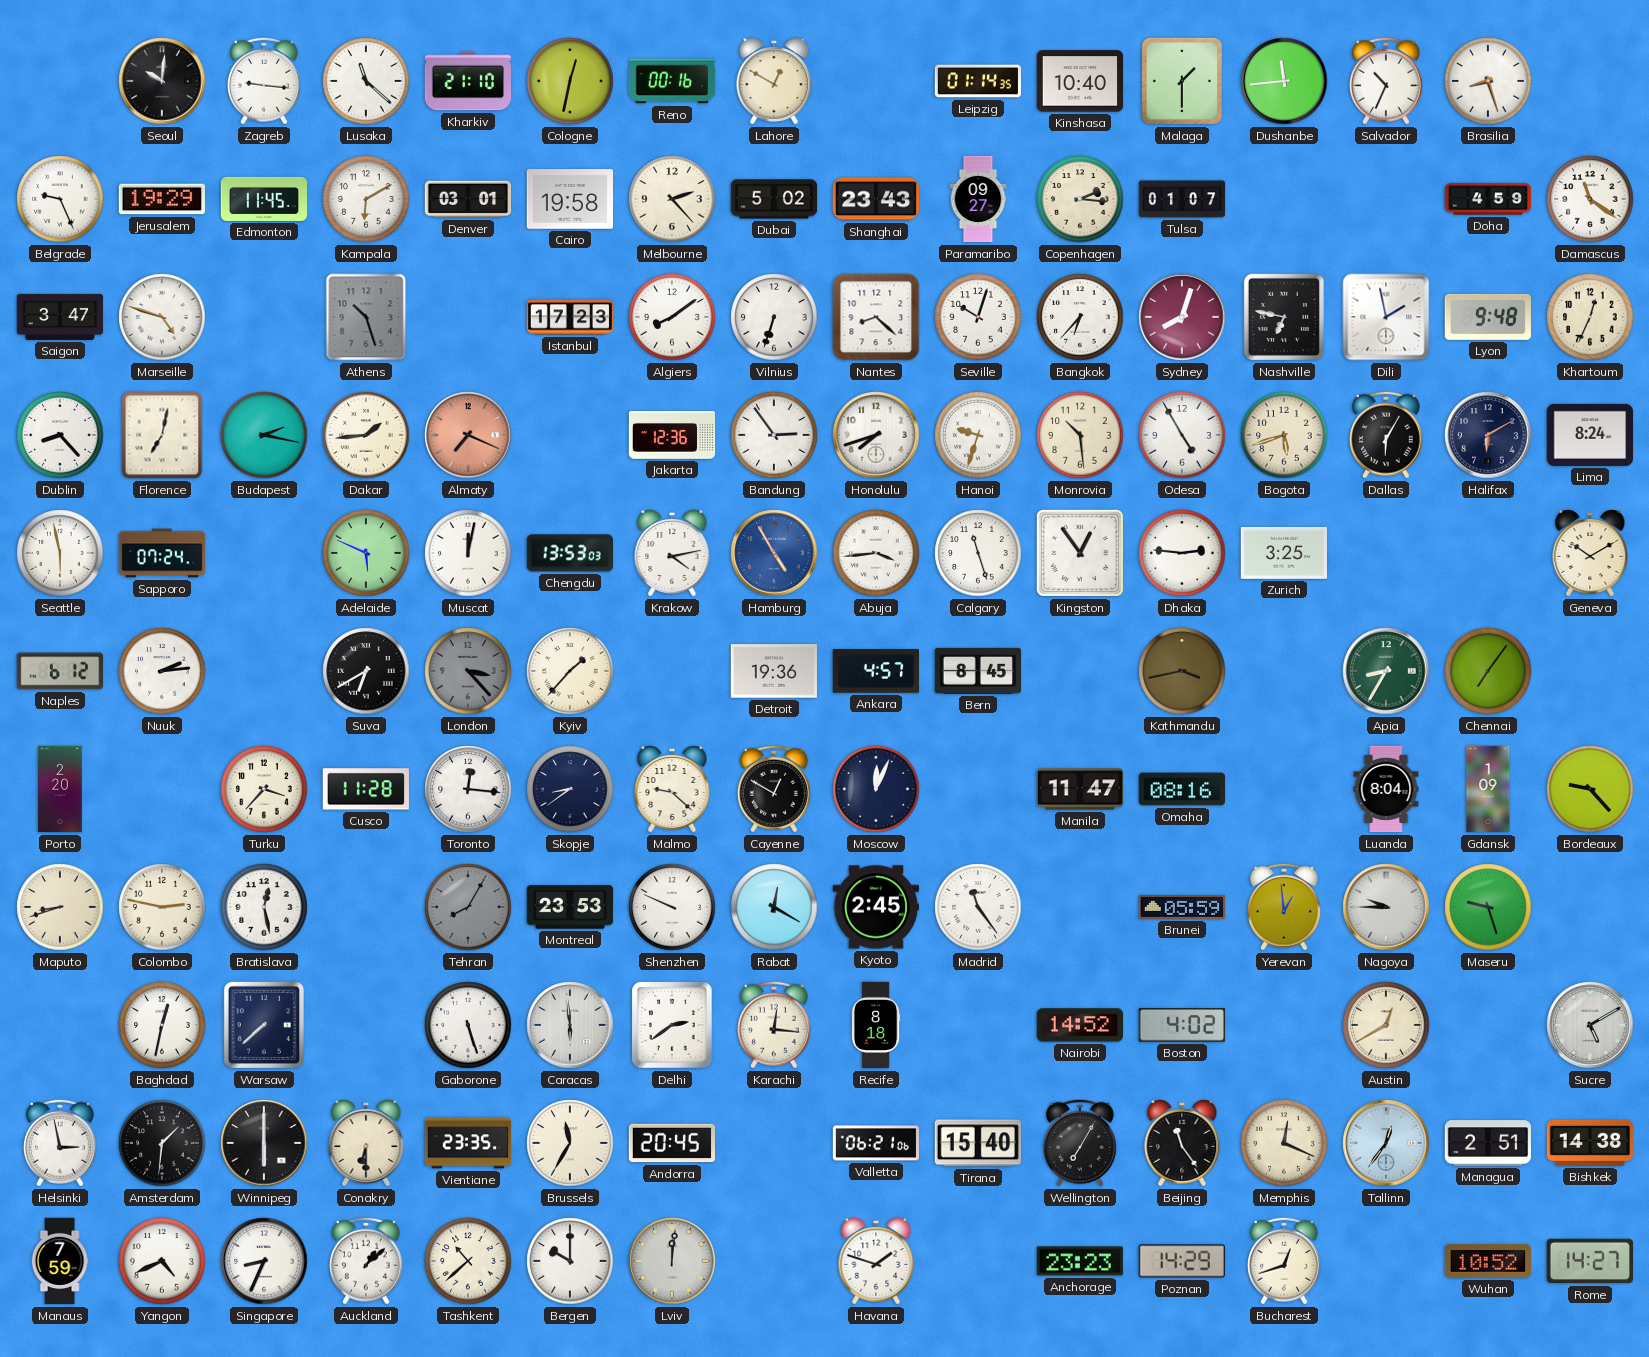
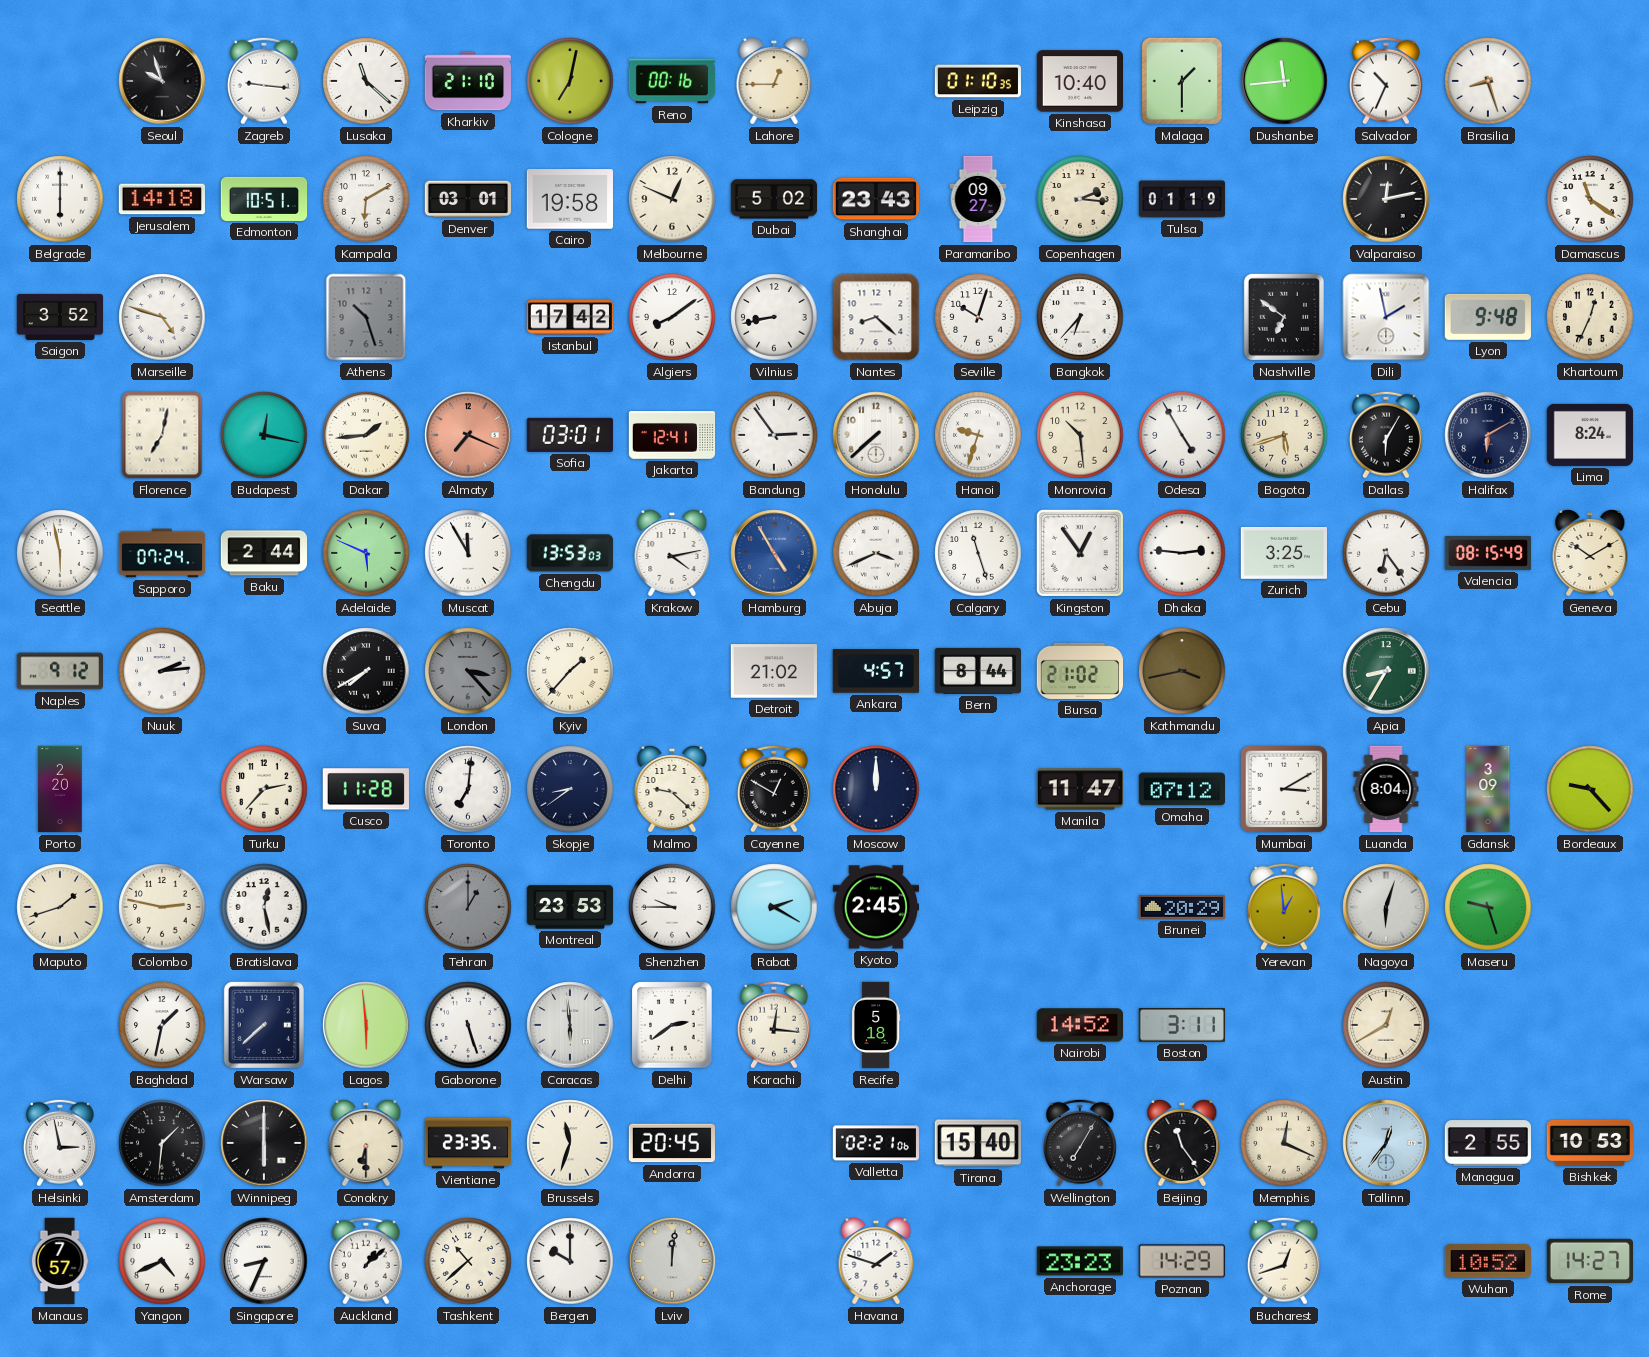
Seoul: 10:01 -> 9:57 (162, 81)
Cologne: 12:32 -> 7:02 (570, 81)
Lahore: 12:50 -> 12:45 (774, 82)
Leipzig: 01:14 -> 01:10 (978, 81)
Belgrade: 9:26 -> 6:00 (60, 199)
Jerusalem: 19:29 -> 14:18 (161, 199)
Edmonton: 11:45 -> 10:51 (264, 199)
Melbourne: 2:23 -> 12:49 (672, 199)
Tulsa: 01:07 -> 01:19 (1182, 199)
Valparaiso: none -> 12:13 (1386, 199)
Doha: 4:59 -> none (1488, 199)
Saigon: 3:47 -> 3:52 (60, 317)
Istanbul: 17:23 -> 17:42 (569, 317)
Vilnius: 6:33 -> 8:43 (774, 317)
Sydney: 8:03 -> none (1182, 317)
Nashville: 6:47 -> 6:51 (1284, 317)
Dublin: 8:23 -> none (60, 435)
Budapest: 2:17 -> 12:17 (264, 435)
Sofia: none -> 03:01 (569, 435)
Jakarta: 12:36 -> 12:41 (672, 435)
Honolulu: 7:42 -> 7:38 (876, 435)
Baku: none -> 2:44 (264, 553)
Muscat: 12:02 -> 11:55 (468, 553)
Abuja: 3:44 -> 3:41 (876, 553)
Cebu: none -> 6:24 (1386, 553)
Valencia: none -> 08:15 (1488, 554)
Naples: 6:12 -> 9:12 (59, 671)
Suva: 6:40 -> 7:40 (366, 671)
Detroit: 19:36 -> 21:02 (773, 671)
Bern: 8:45 -> 8:44 (977, 671)
Bursa: none -> 21:02 (1079, 671)
Chennai: 7:06 -> none (1488, 671)
Turku: 3:37 -> 2:37 (264, 789)
Toronto: 12:16 -> 7:01 (468, 789)
Moscow: 12:04 -> 12:00 (876, 789)
Omaha: 08:16 -> 07:12 (1181, 789)
Mumbai: none -> 3:10 (1284, 789)
Gdansk: 1:09 -> 3:09 (1488, 789)
Maputo: 8:42 -> 1:42 (60, 907)
Tehran: 8:05 -> 1:00 (468, 907)
Shenzhen: 9:49 -> 9:45 (672, 907)
Rabat: 12:20 -> 2:20 (774, 907)
Madrid: 11:24 -> none (978, 907)
Brunei: 05:59 -> 20:29 (1182, 908)
Nagoya: 9:45 -> 6:03 (1386, 907)
Baghdad: 12:32 -> 1:32 (162, 1025)
Lagos: none -> 5:59 (366, 1025)
Recife: 8:18 -> 5:18 (876, 1025)
Boston: 4:02 -> 3:11 (1181, 1025)
Sucre: 5:10 -> none (1590, 1025)
Brussels: 11:35 -> 11:33 (570, 1143)
Valletta: 06:21 -> 02:21 (876, 1143)
Managua: 2:51 -> 2:55 (1487, 1143)
Bishkek: 14:38 -> 10:53 (1589, 1143)
Manaus: 7:59 -> 7:57 (60, 1261)
